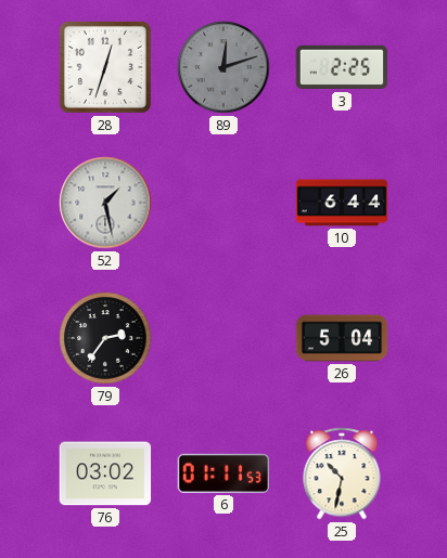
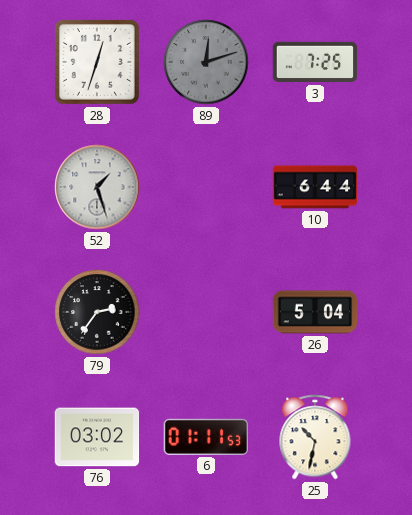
3: 2:25 -> 7:25 (315, 62)
52: 1:28 -> 1:27 (97, 187)
